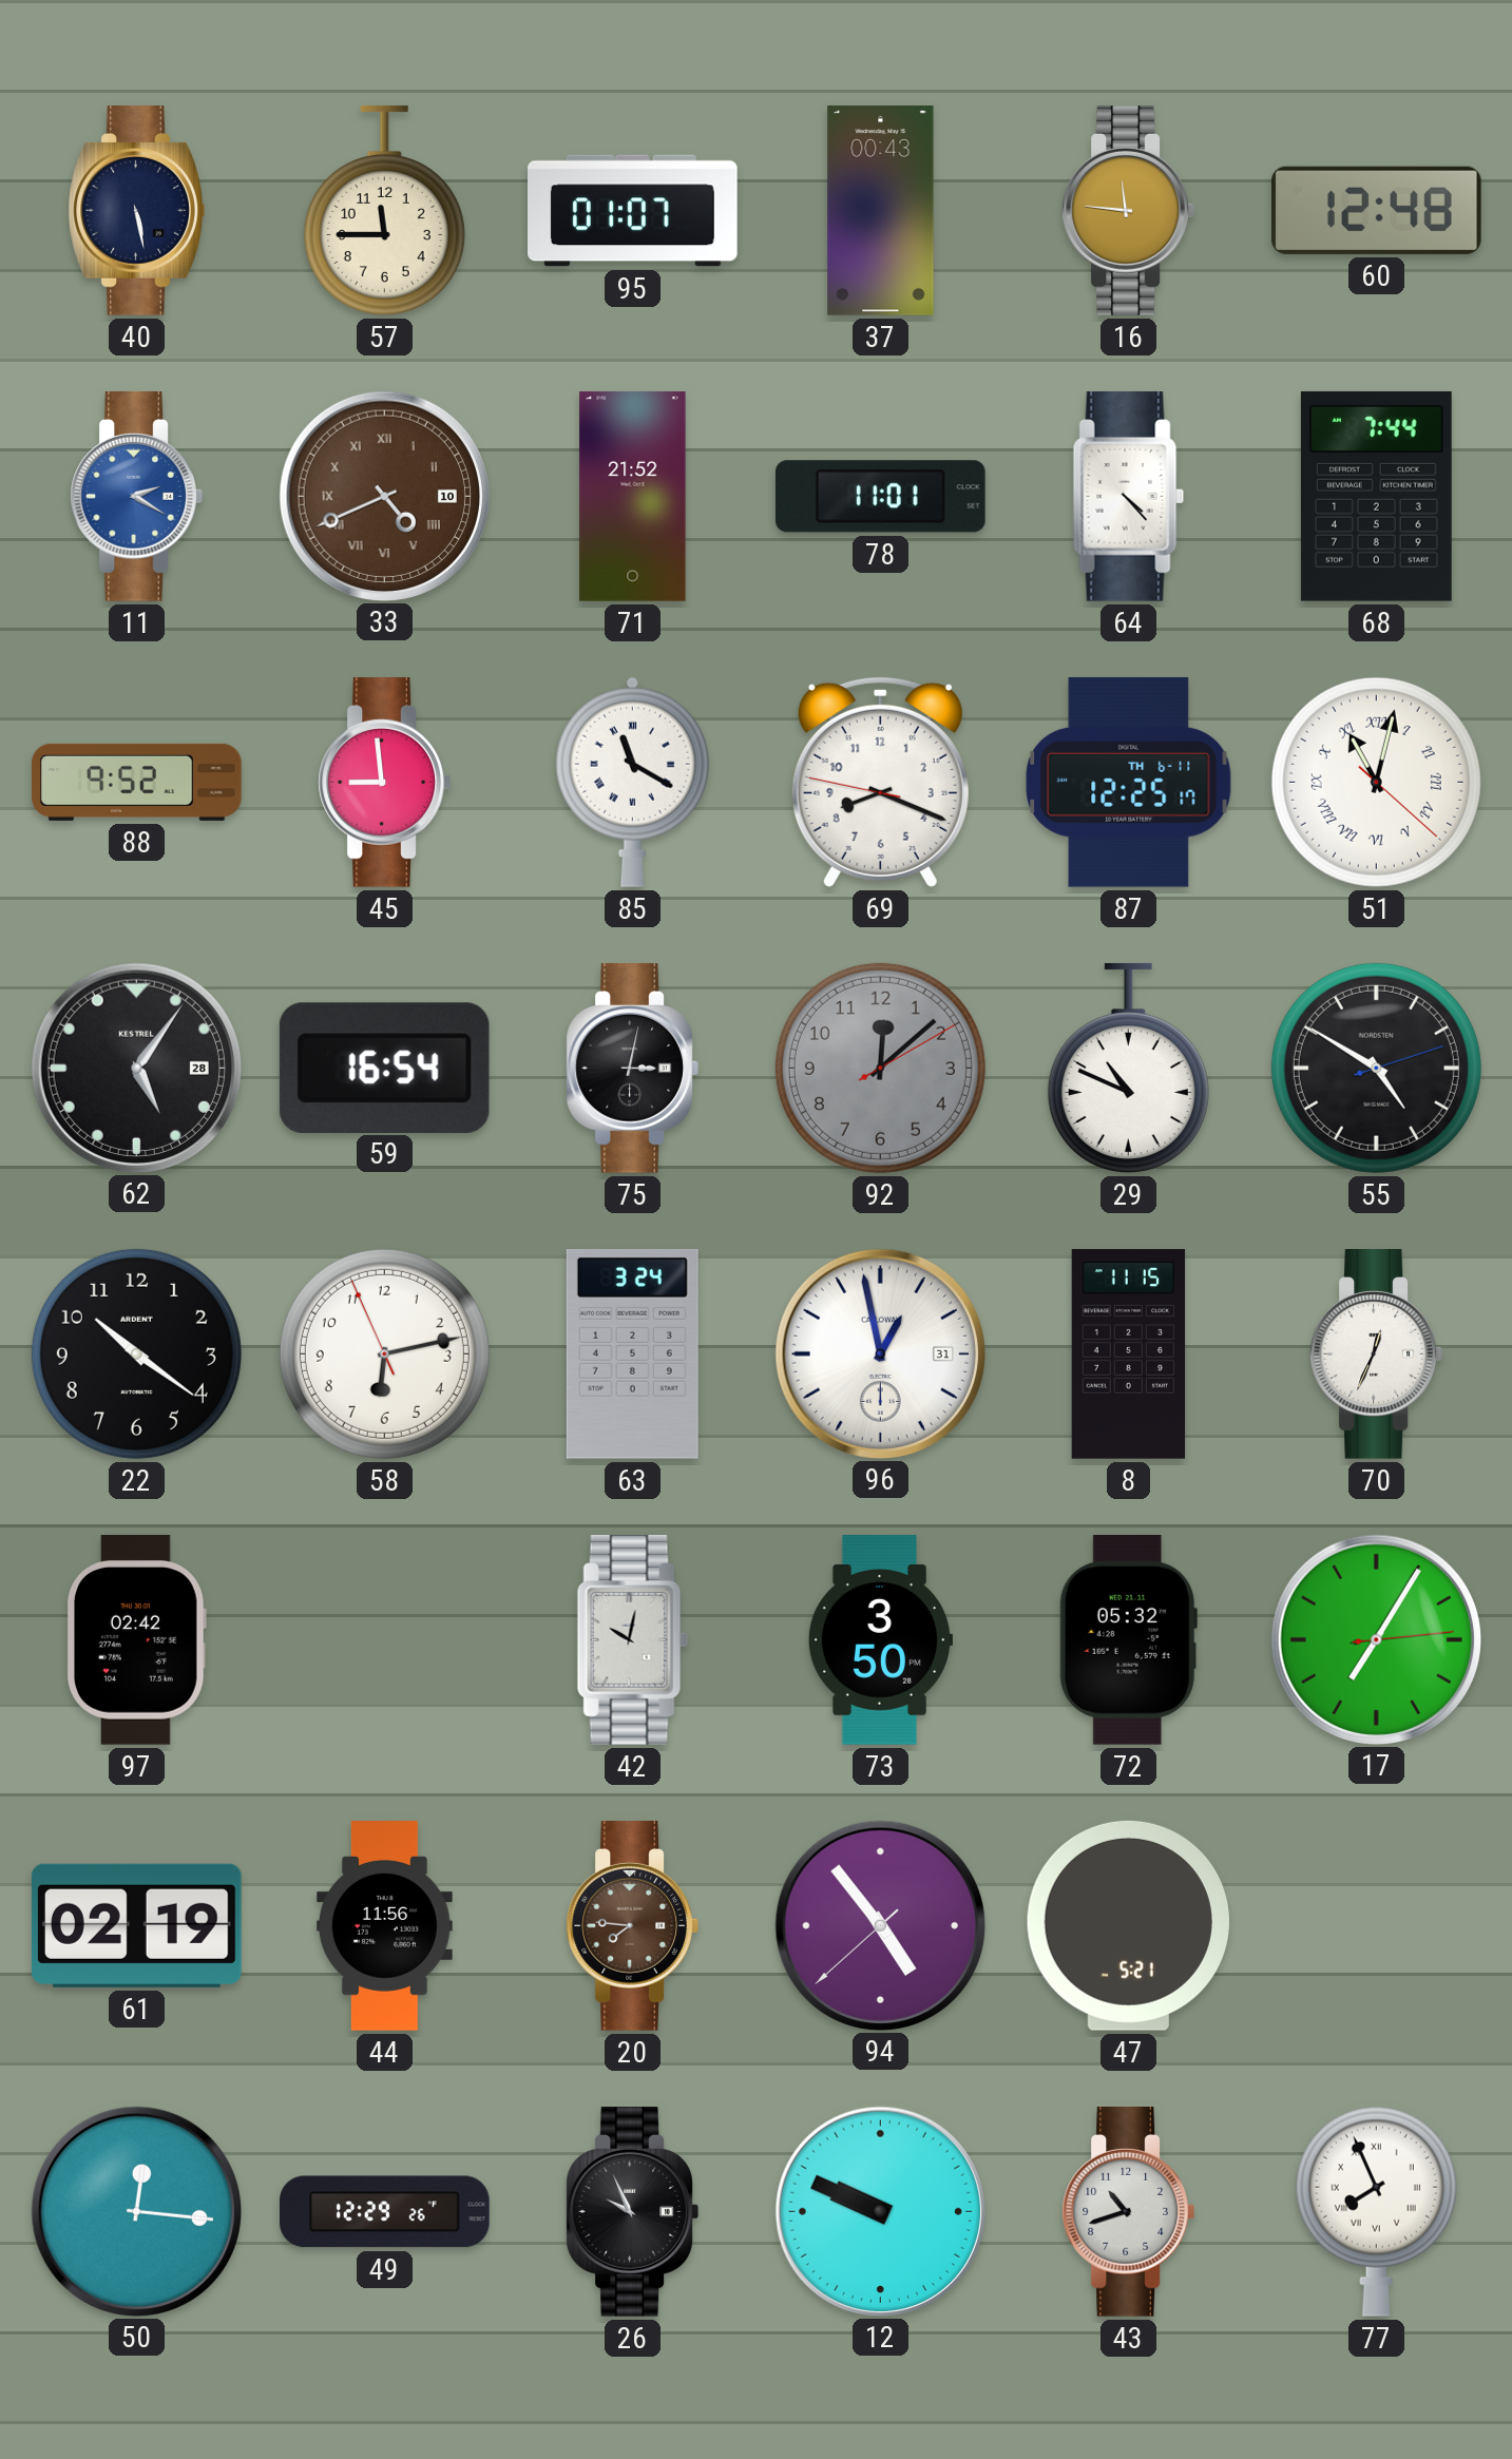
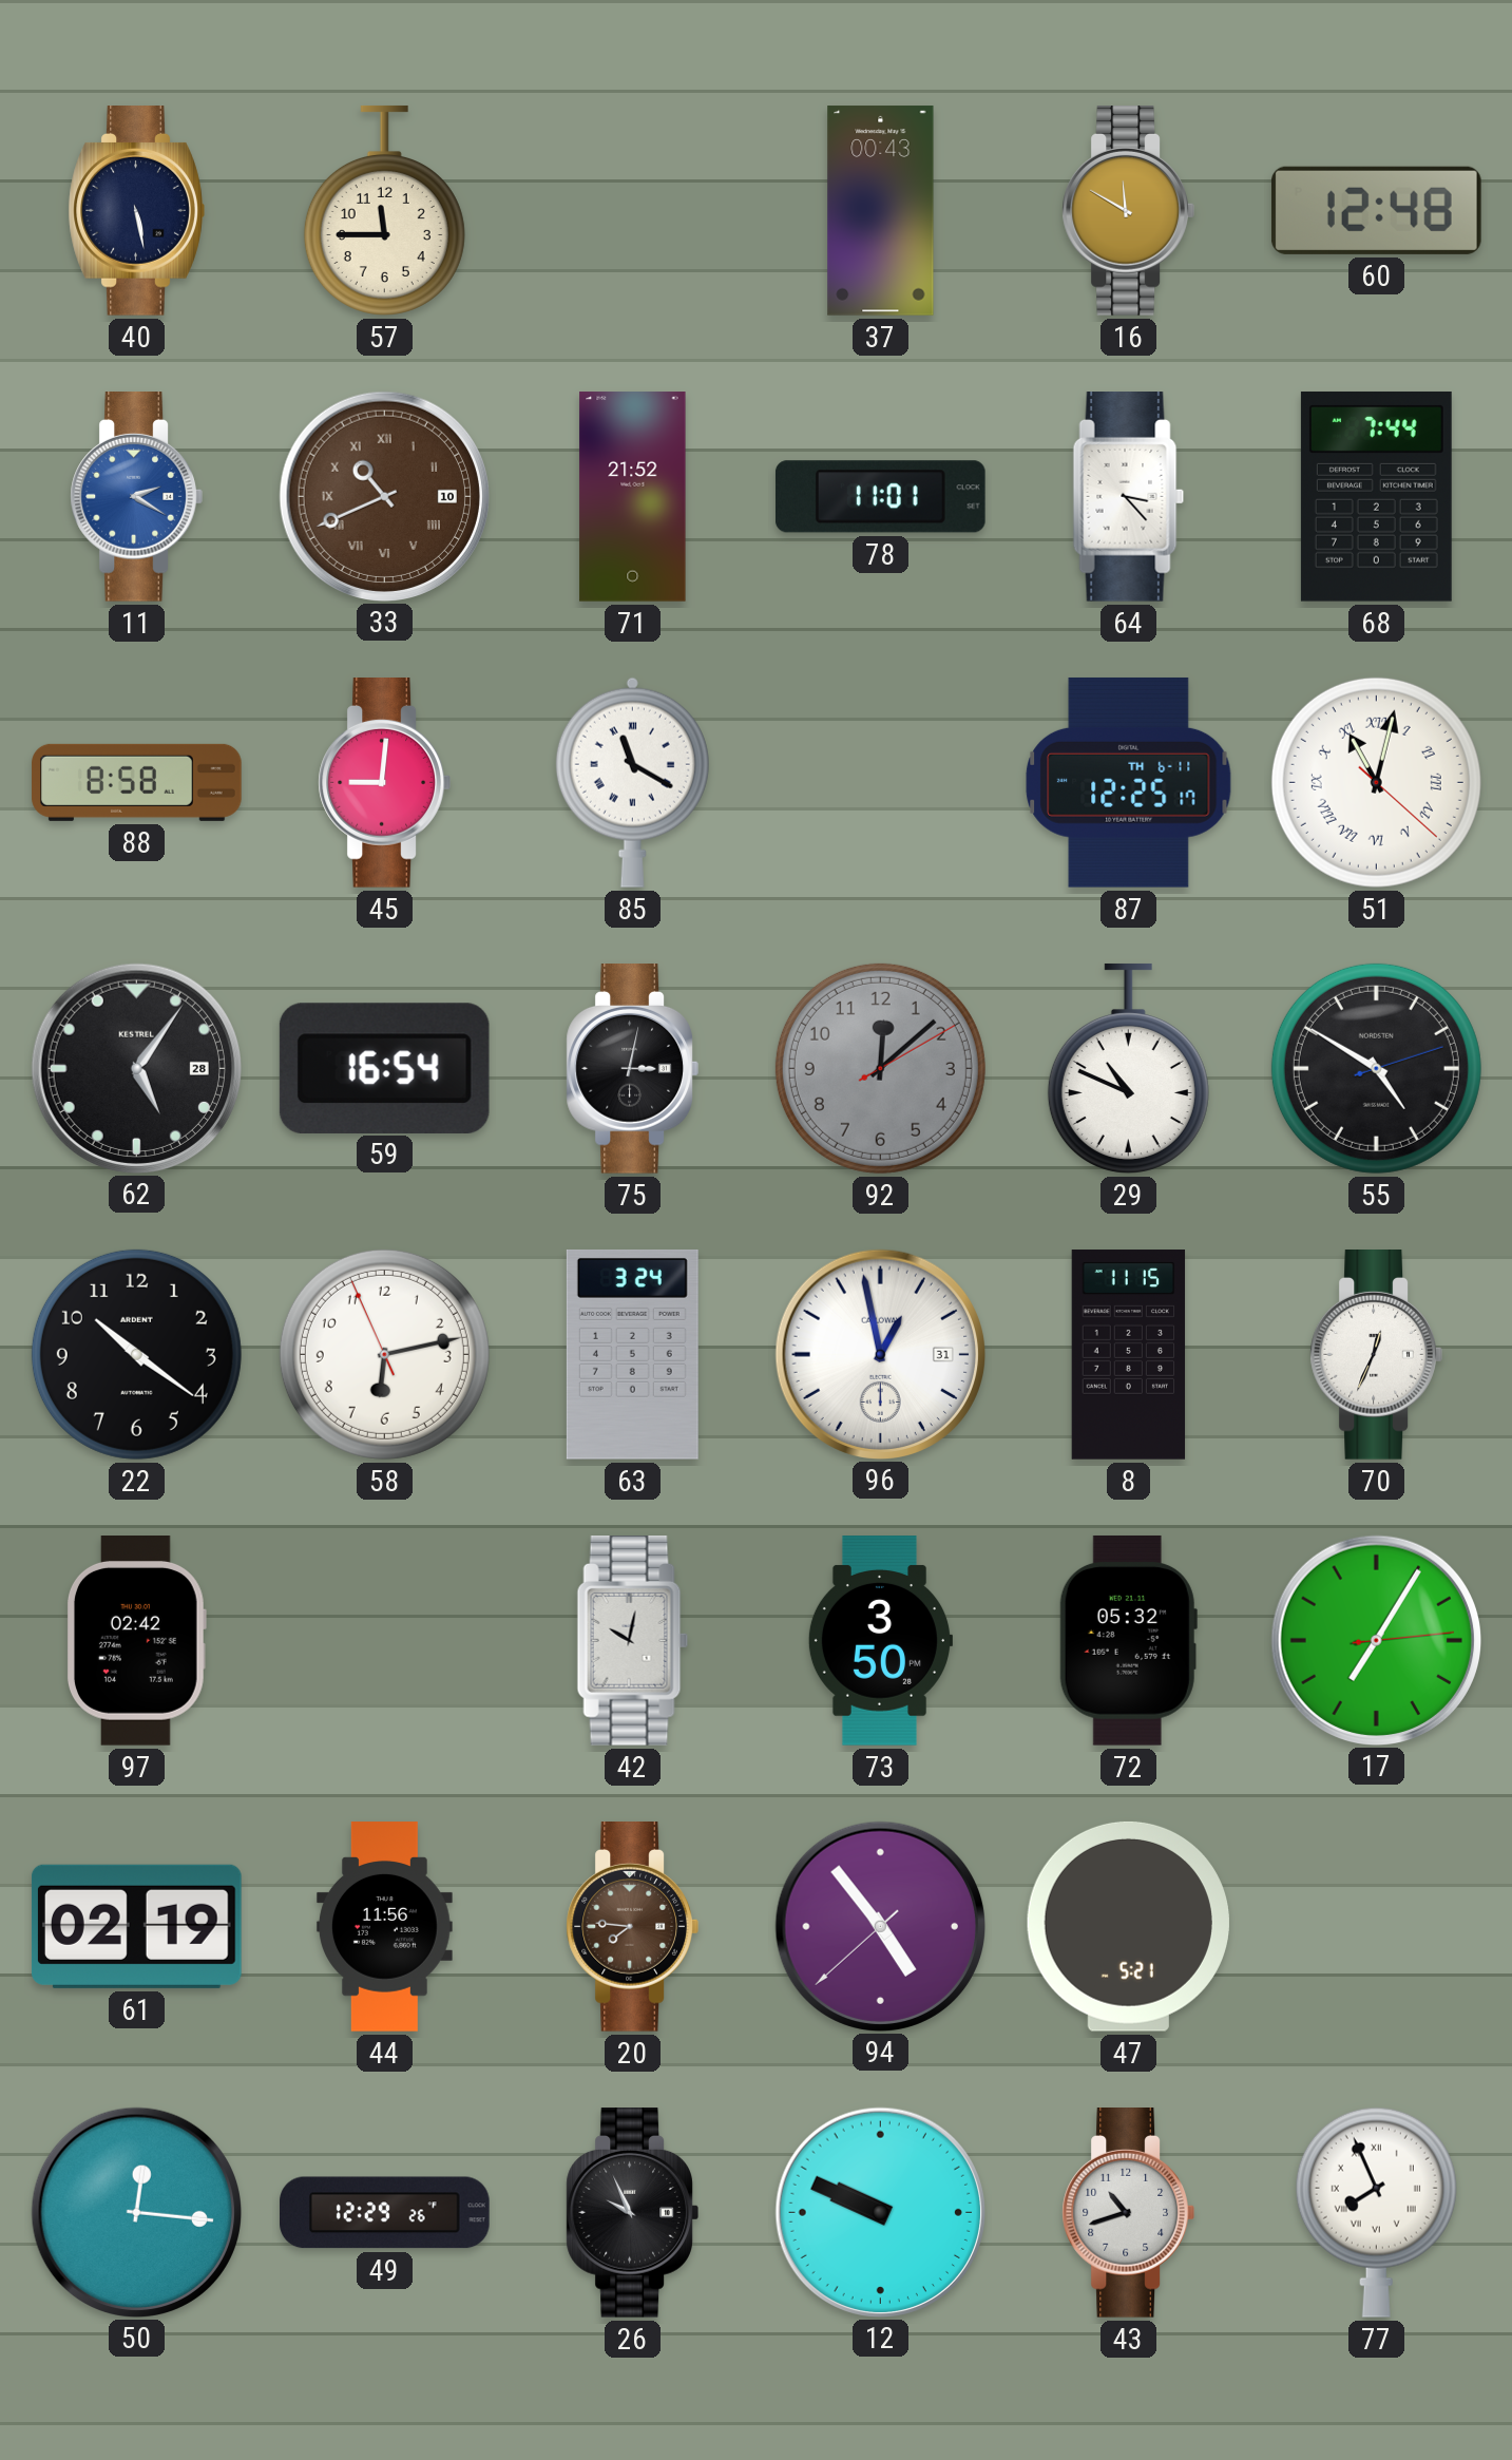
95: 01:07 -> none (633, 211)
16: 11:46 -> 11:50 (1128, 211)
33: 4:41 -> 10:41 (384, 496)
64: 4:23 -> 3:23 (1129, 497)
88: 9:52 -> 8:58 (137, 782)
45: 8:59 -> 9:01 (384, 783)
69: 8:18 -> none (880, 782)
